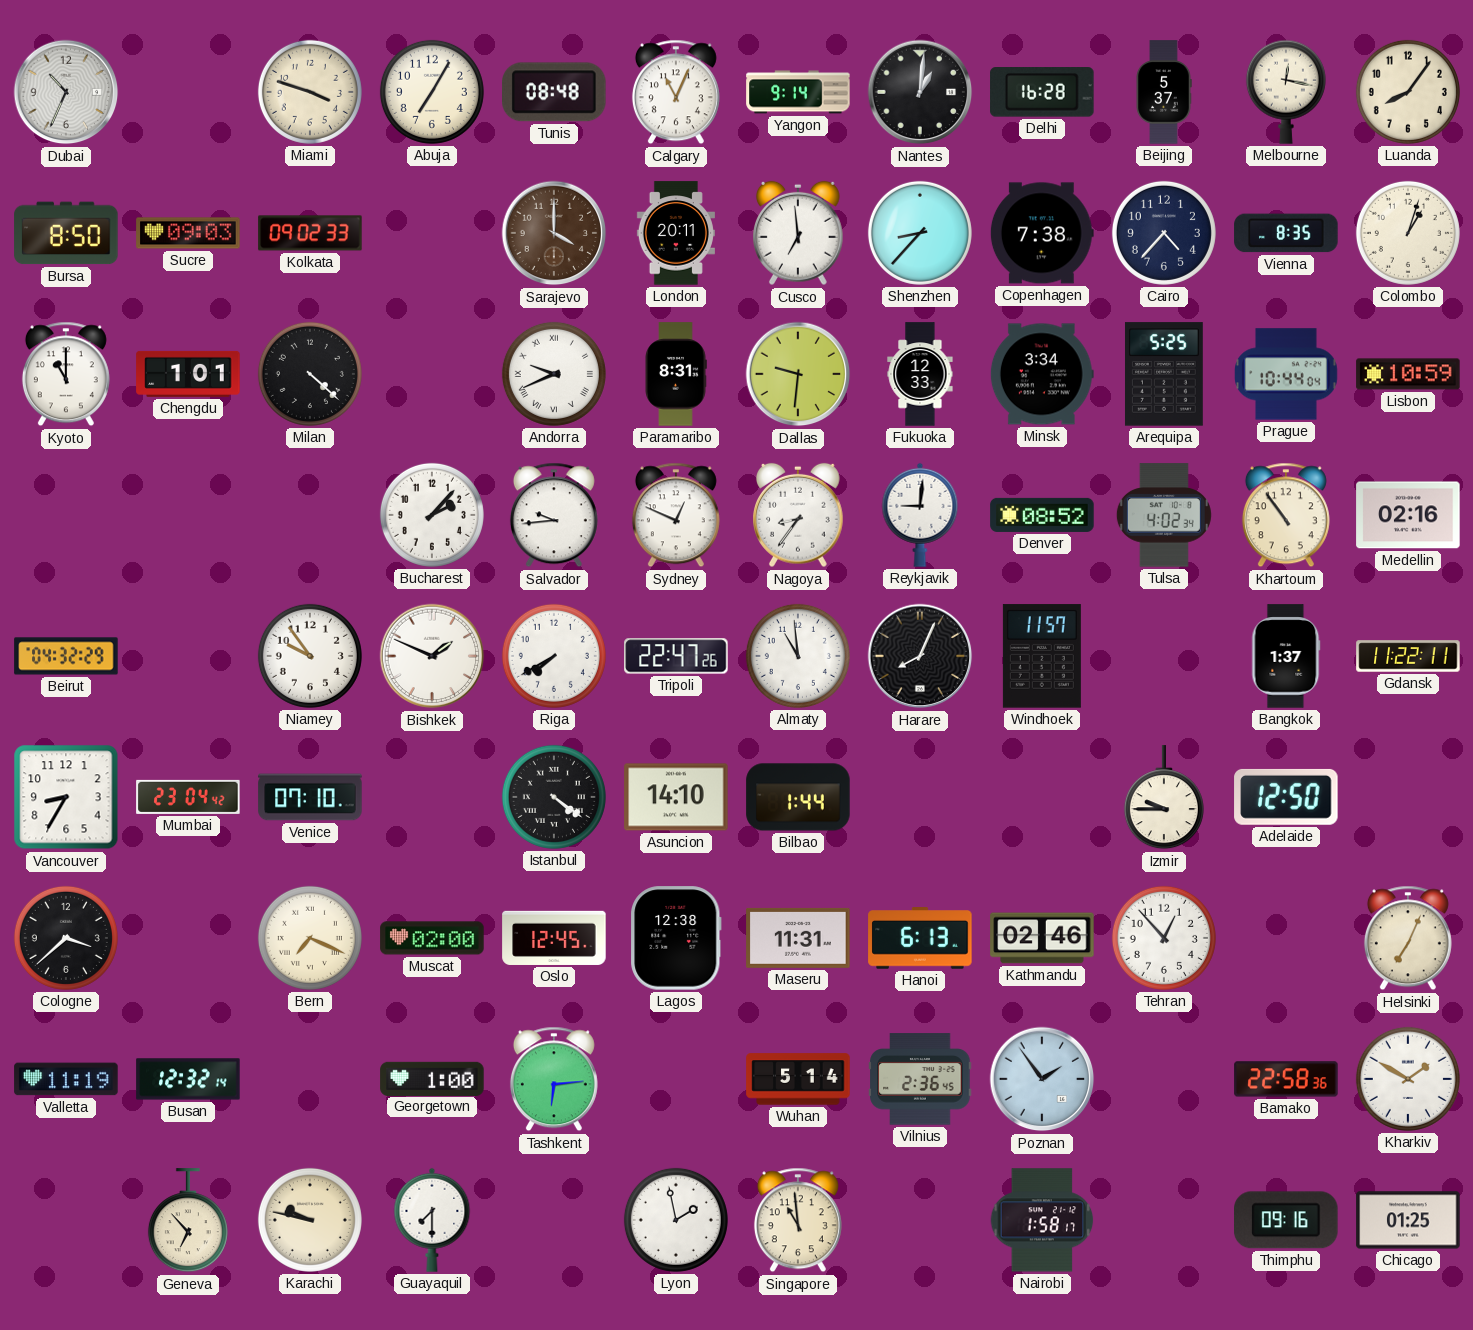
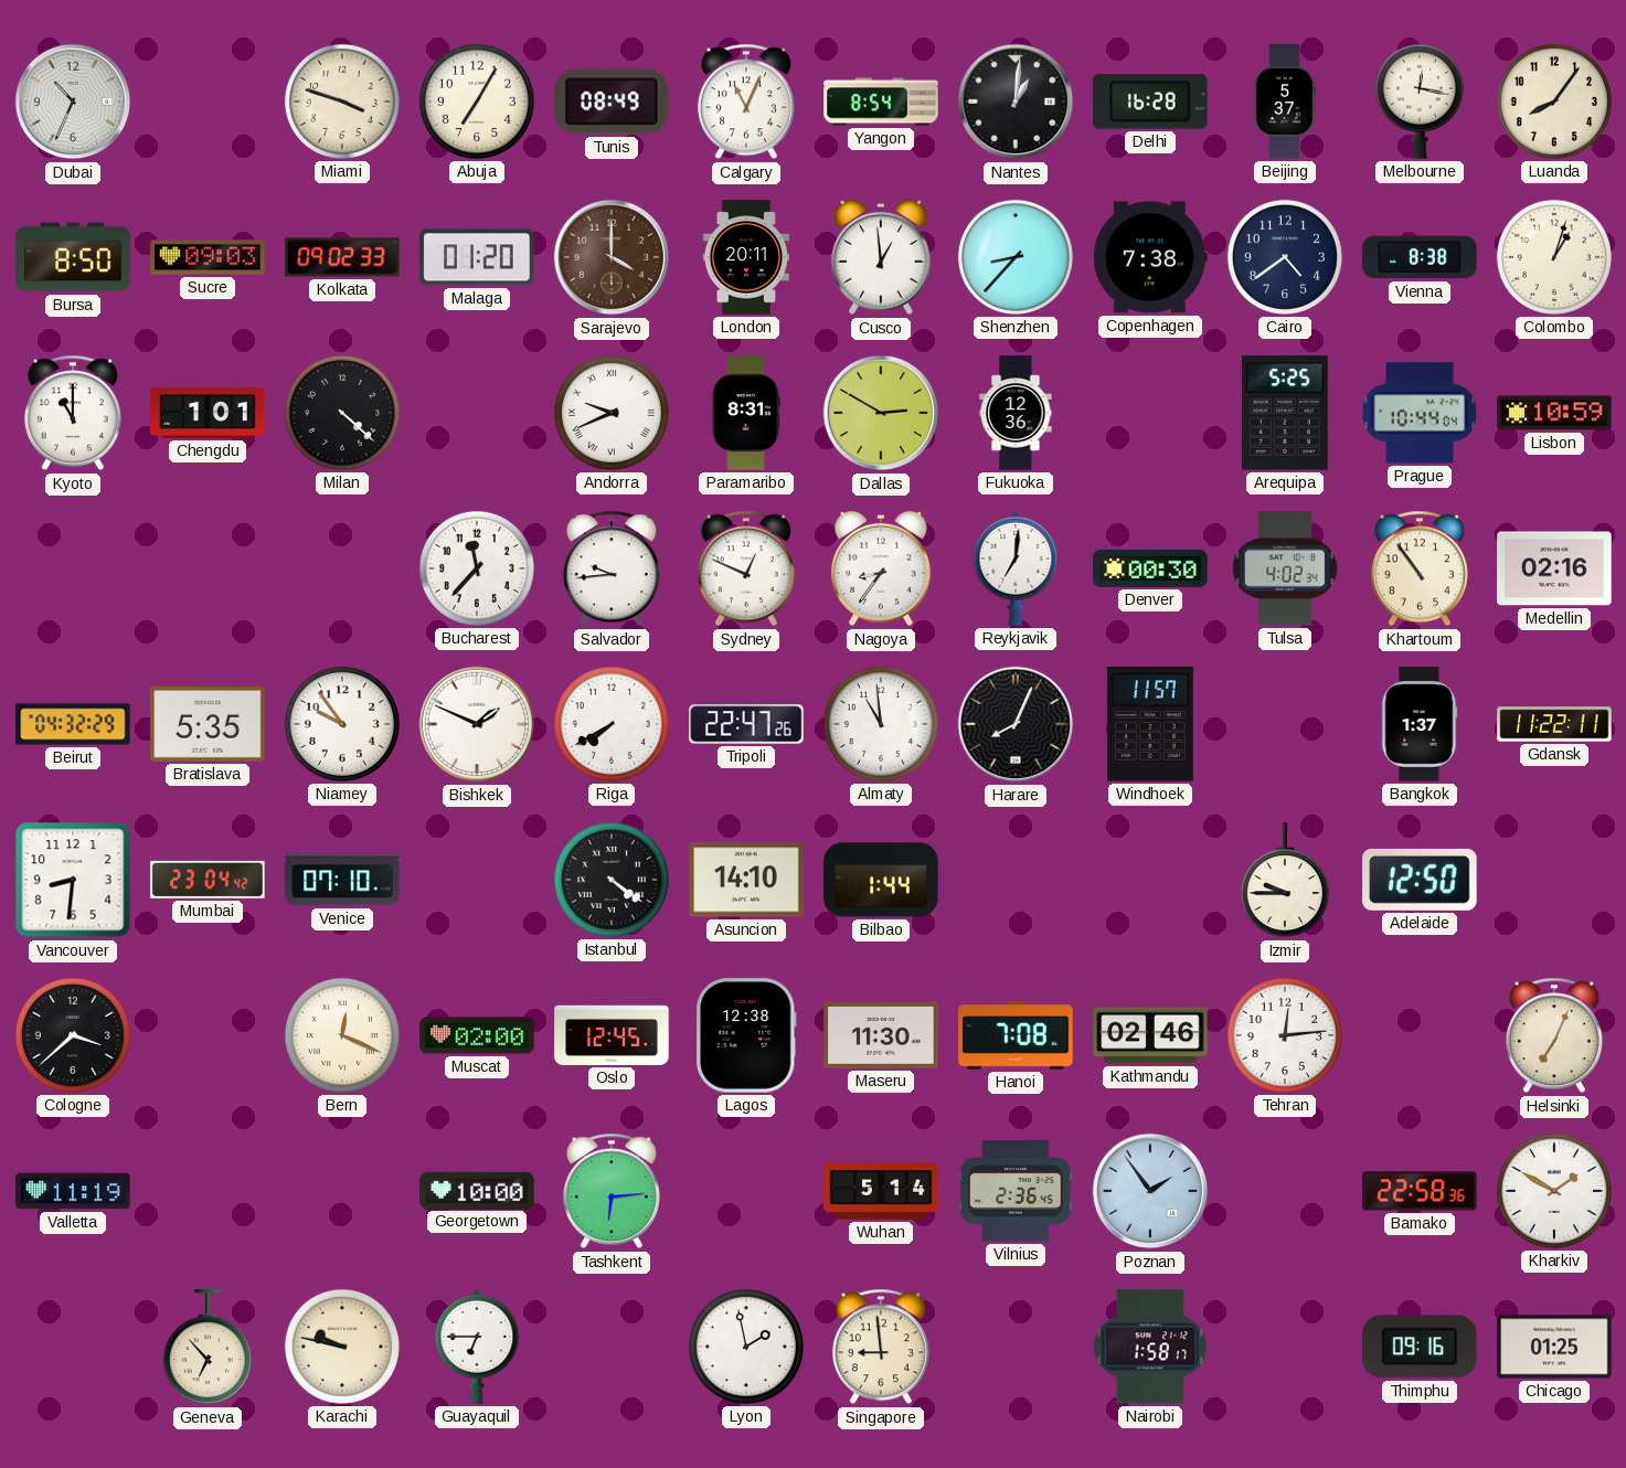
Tunis: 08:48 -> 08:49 (612, 102)
Yangon: 9:14 -> 8:54 (881, 102)
Malaga: none -> 01:20 (477, 257)
Cusco: 6:59 -> 12:59 (882, 257)
Cairo: 4:37 -> 4:39 (1285, 257)
Vienna: 8:35 -> 8:38 (1420, 257)
Dallas: 9:31 -> 2:50 (881, 413)
Fukuoka: 12:33 -> 12:36 (1016, 413)
Minsk: 3:34 -> none (1042, 374)
Bucharest: 2:07 -> 11:37 (477, 568)
Reykjavik: 9:01 -> 7:01 (1016, 568)
Denver: 08:52 -> 00:30 (1150, 568)
Bratislava: none -> 5:35 (208, 724)
Vancouver: 8:35 -> 8:31 (73, 880)
Bern: 7:19 -> 12:19 (342, 1035)
Maseru: 11:31 -> 11:30 (881, 1035)
Hanoi: 6:13 -> 7:08 (1016, 1035)
Tehran: 12:53 -> 12:14 (1285, 1035)
Busan: 12:32 -> none (188, 1079)
Georgetown: 1:00 -> 10:00 (477, 1190)
Guayaquil: 7:30 -> 6:45 (477, 1347)
Singapore: 10:59 -> 8:59 (881, 1347)
